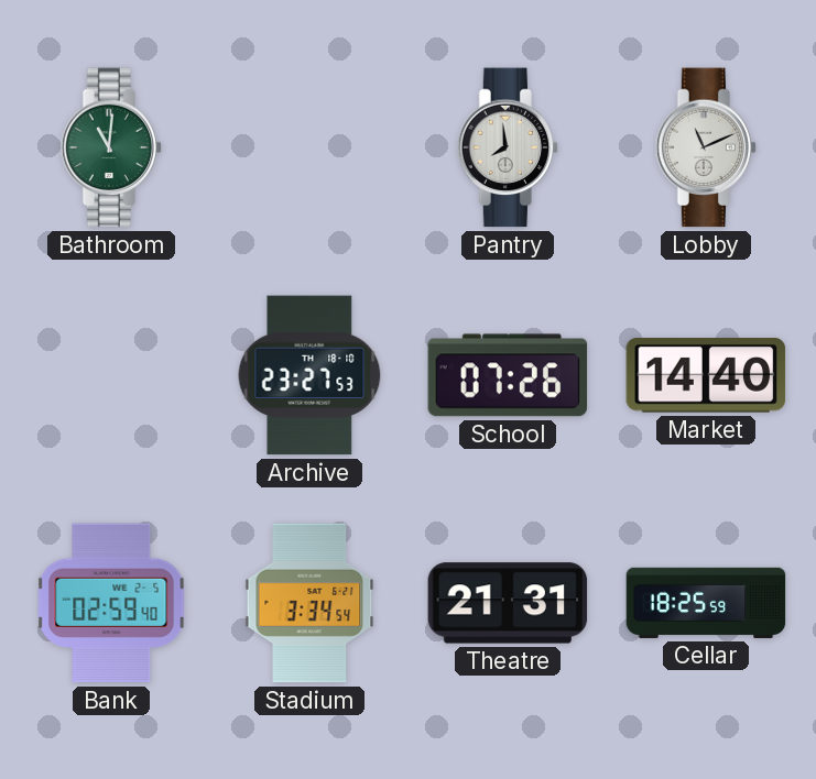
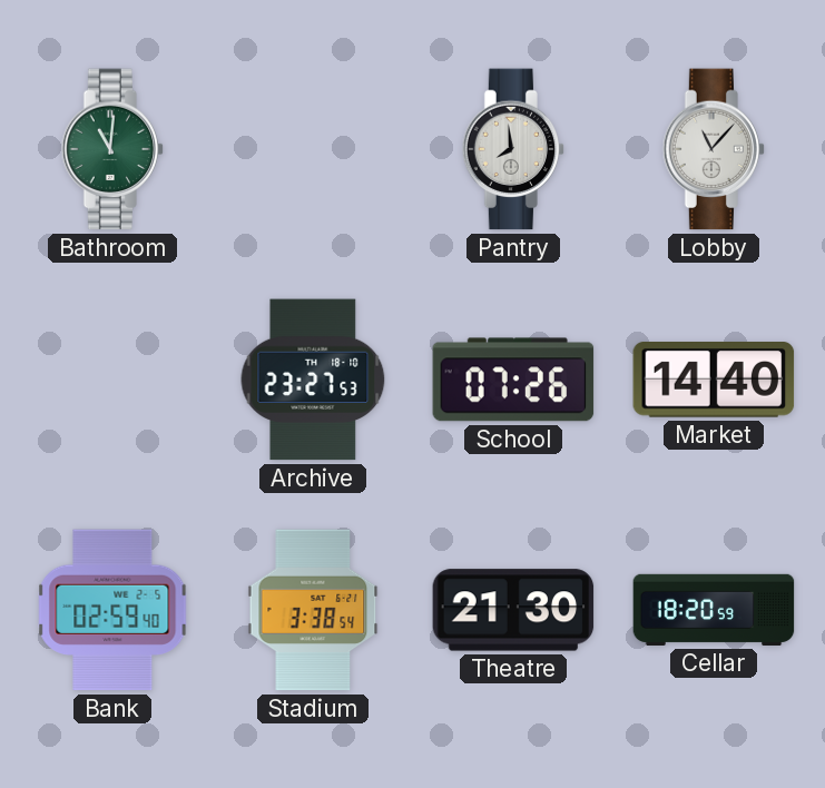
Lobby: 11:11 -> 11:07 (714, 149)
Stadium: 3:34 -> 3:38 (313, 610)
Theatre: 21:31 -> 21:30 (513, 610)
Cellar: 18:25 -> 18:20 (714, 610)
